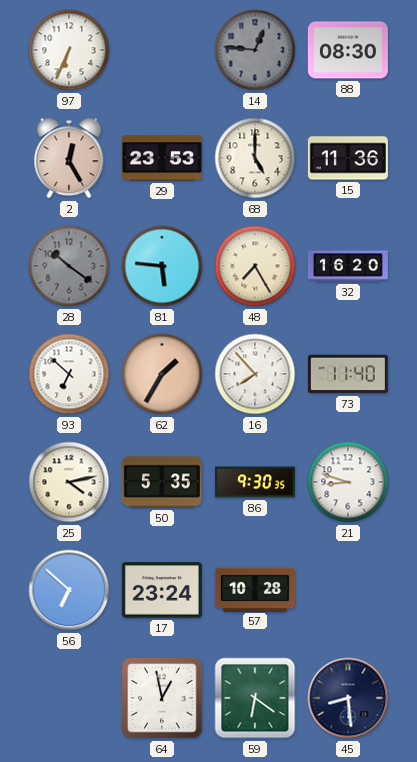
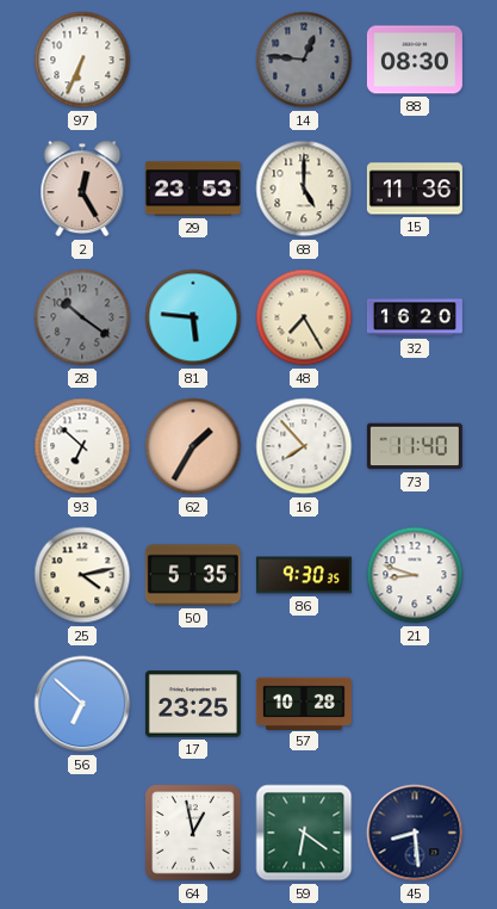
17: 23:24 -> 23:25 (193, 704)
